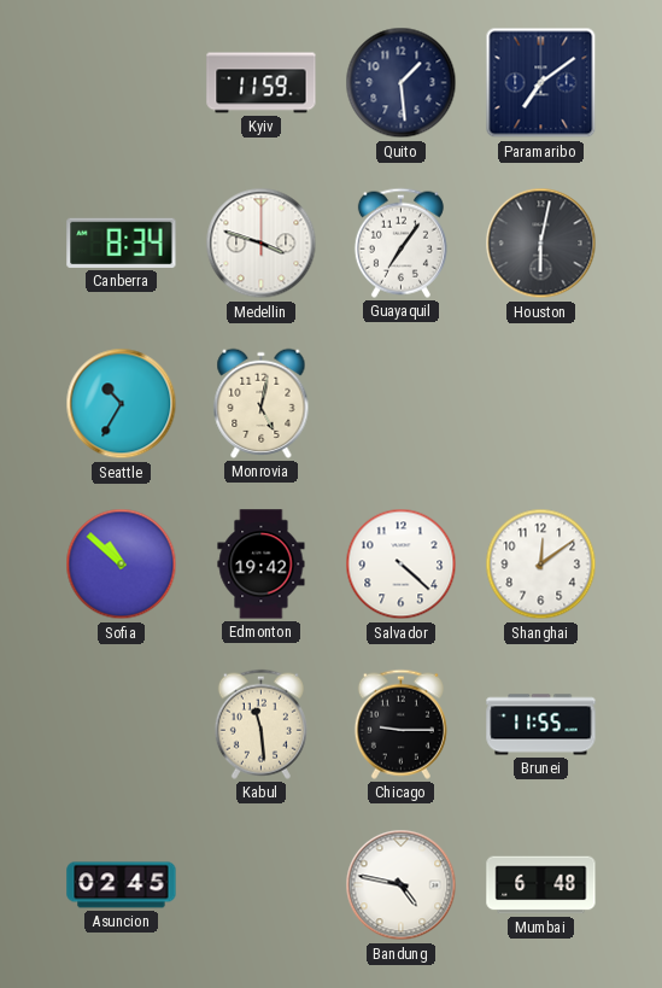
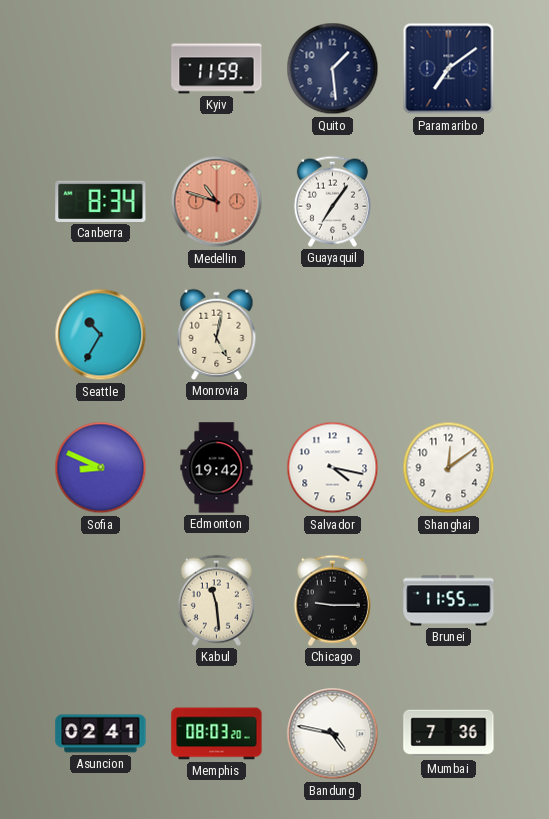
Medellin: 3:48 -> 10:48 (217, 202)
Medellin dial: white -> salmon (217, 202)
Houston: 6:02 -> none (541, 244)
Sofia: 10:52 -> 8:49 (101, 468)
Salvador: 4:22 -> 4:17 (333, 468)
Asuncion: 02:45 -> 02:41 (101, 734)
Memphis: none -> 08:03 (217, 734)
Mumbai: 6:48 -> 7:36 (449, 734)
